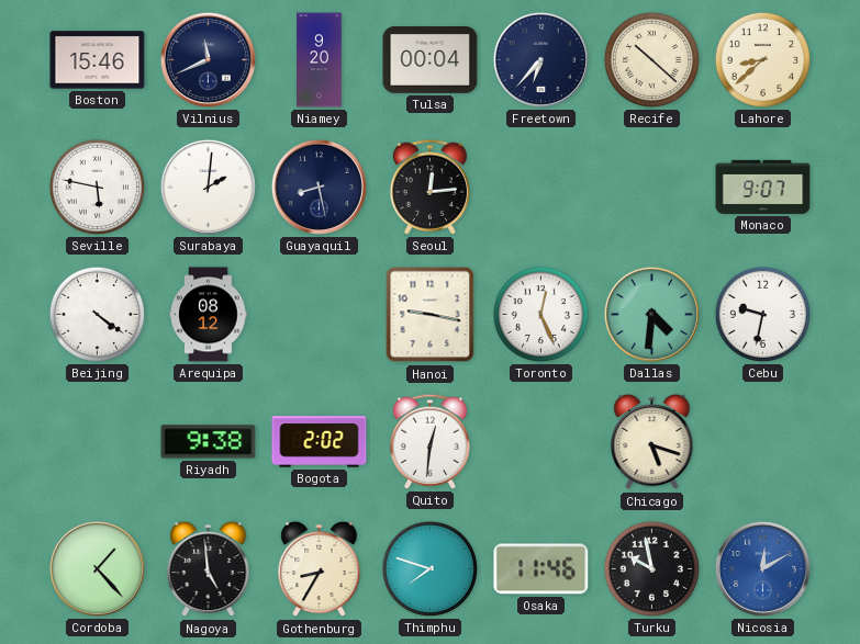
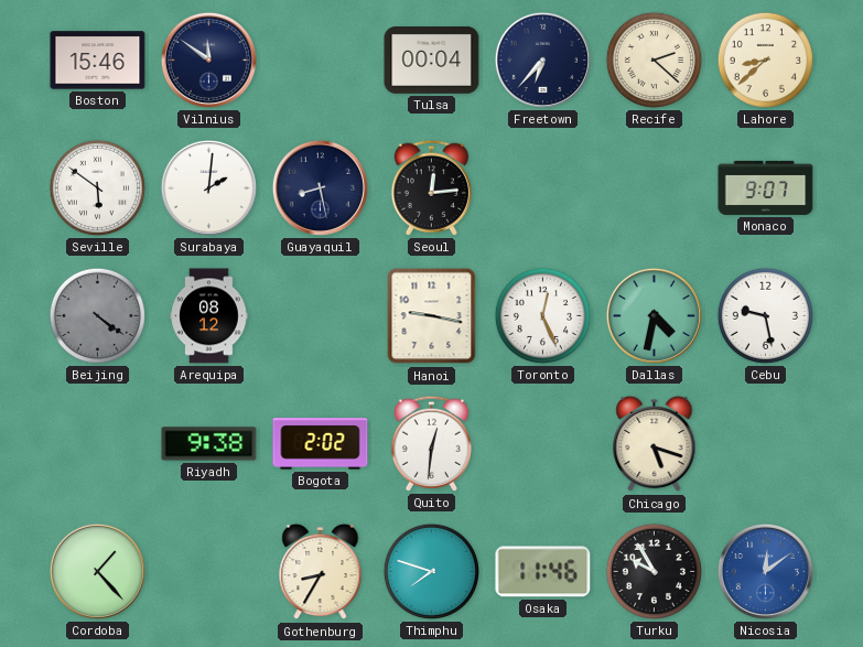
Vilnius: 11:41 -> 11:51 (208, 60)
Niamey: 9:20 -> none (320, 60)
Recife: 10:22 -> 2:22 (654, 60)
Seville: 5:47 -> 5:51 (97, 187)
Beijing dial: white -> grey (97, 315)
Dallas: 4:31 -> 4:32 (654, 315)
Cebu: 9:32 -> 9:28 (765, 315)
Nagoya: 4:59 -> none (209, 569)
Turku: 9:58 -> 9:55 (654, 571)
Nicosia: 12:10 -> 12:09 (765, 571)
